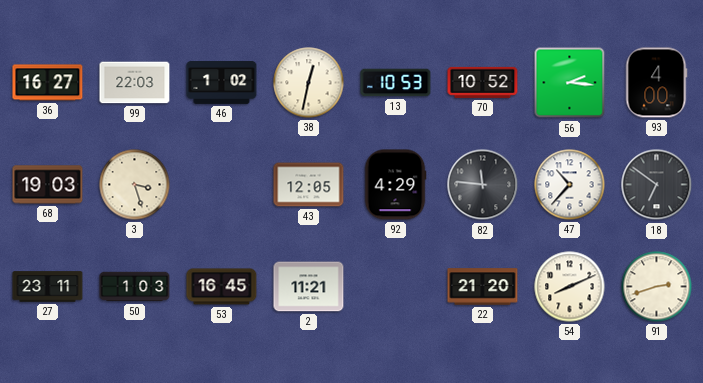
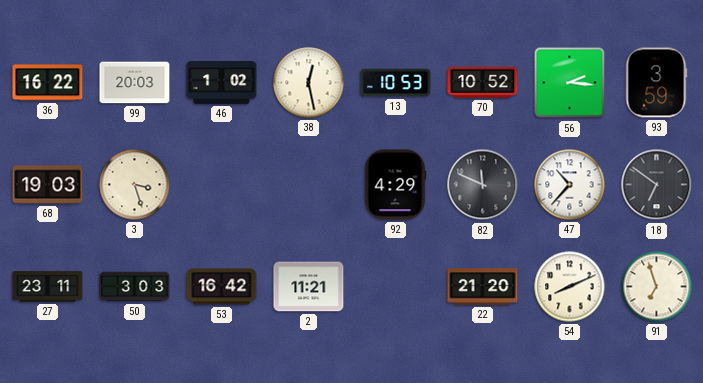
36: 16:27 -> 16:22 (48, 83)
99: 22:03 -> 20:03 (135, 83)
38: 12:32 -> 12:28 (309, 83)
93: 4:00 -> 3:59 (656, 83)
43: 12:05 -> none (309, 185)
82: 11:46 -> 11:49 (483, 185)
50: 1:03 -> 3:03 (135, 287)
53: 16:45 -> 16:42 (222, 287)
91: 2:42 -> 6:57 (657, 287)
